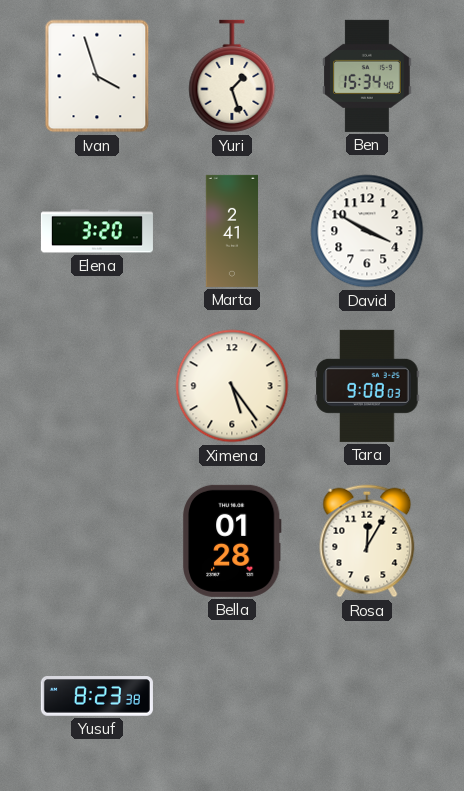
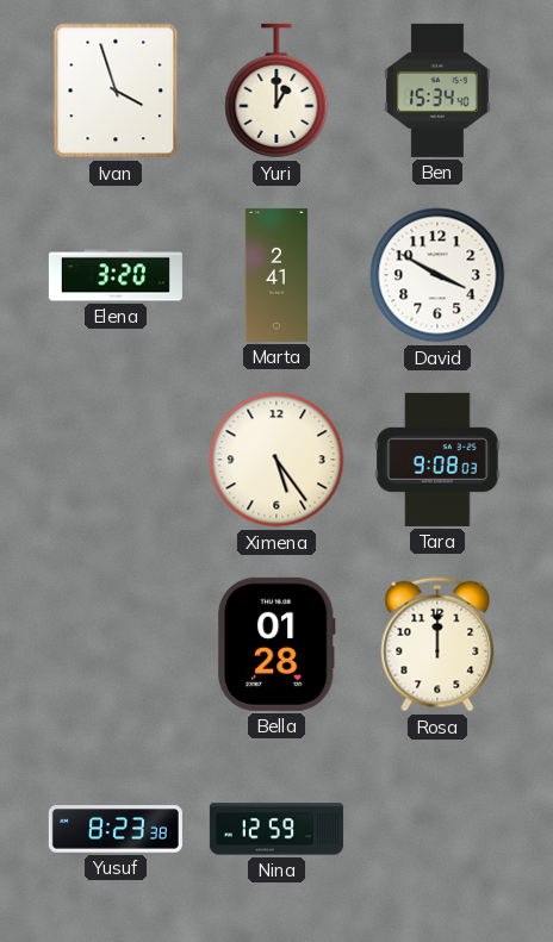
Yuri: 1:27 -> 1:00 (276, 91)
Rosa: 12:05 -> 12:00 (437, 644)
Nina: none -> 12:59 (276, 829)
